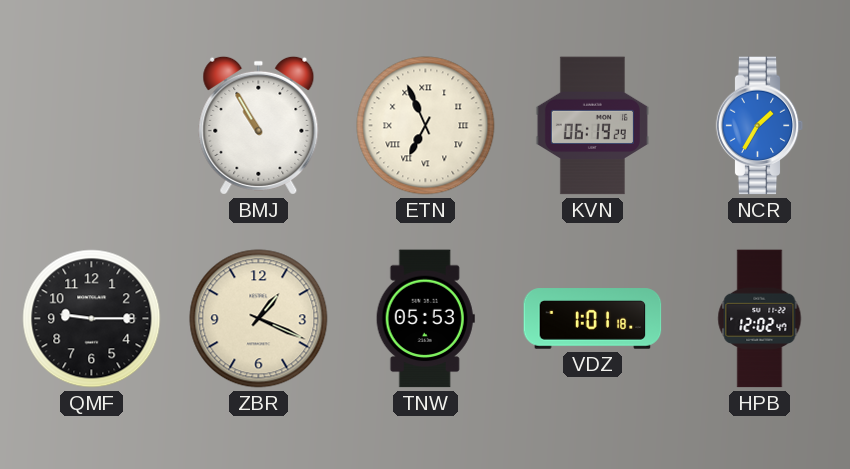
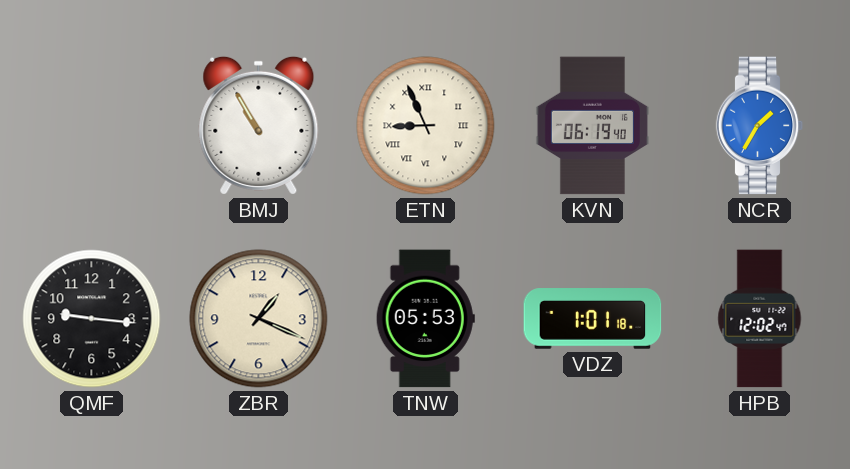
ETN: 6:56 -> 8:56 (426, 126)
KVN: 06:19:29 -> 06:19:40 (592, 126)
QMF: 9:15 -> 9:16 (92, 319)
